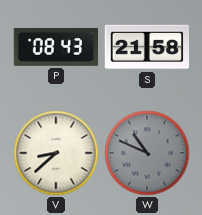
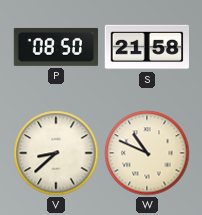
P: 08:43 -> 08:50 (56, 47)
W dial: grey -> cream (147, 153)
